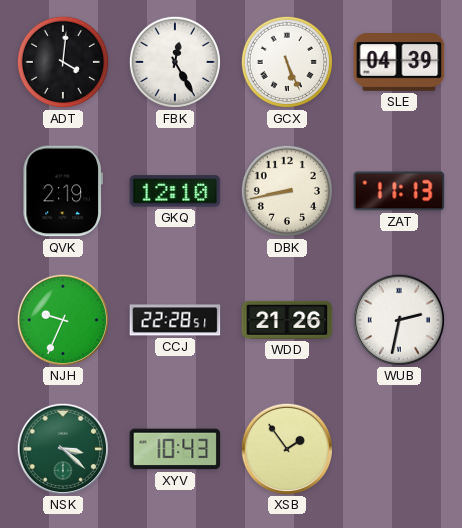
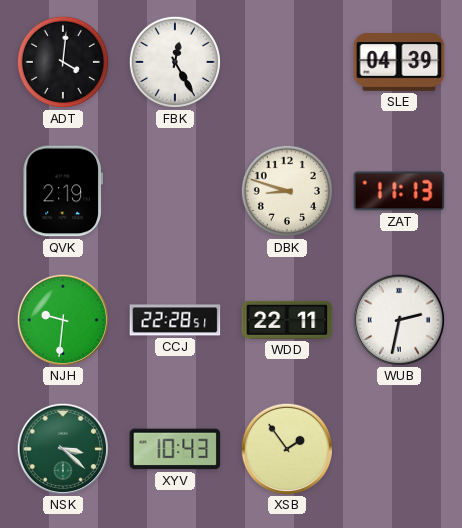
GCX: 5:26 -> none (287, 62)
GKQ: 12:10 -> none (175, 191)
DBK: 8:43 -> 8:48 (287, 191)
NJH: 9:34 -> 9:31 (62, 319)
WDD: 21:26 -> 22:11 (287, 320)
